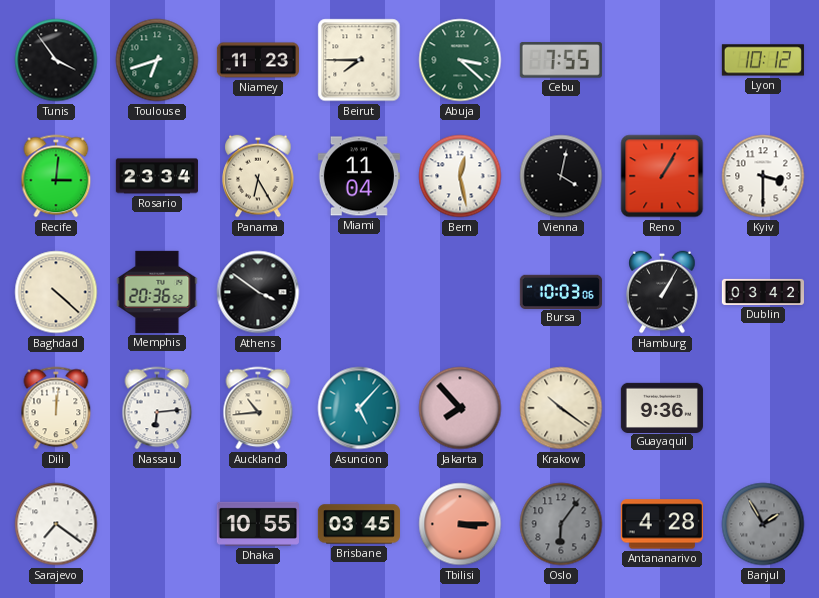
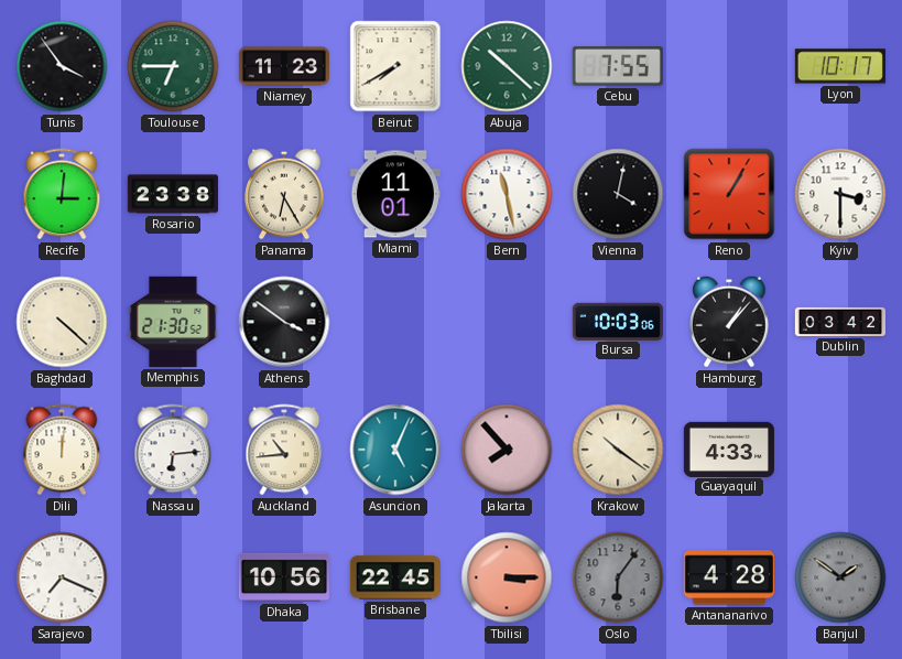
Toulouse: 6:42 -> 6:45 (173, 66)
Beirut: 7:45 -> 7:40 (395, 66)
Abuja: 3:22 -> 10:22 (507, 66)
Lyon: 10:12 -> 10:17 (840, 66)
Rosario: 23:34 -> 23:38 (173, 194)
Miami: 11:04 -> 11:01 (395, 194)
Bern: 12:28 -> 11:28 (507, 194)
Memphis: 20:36 -> 21:30 (173, 322)
Hamburg: 1:05 -> 1:07 (729, 322)
Asuncion: 5:07 -> 5:04 (395, 450)
Guayaquil: 9:36 -> 4:33 (729, 449)
Sarajevo: 7:21 -> 7:19 (62, 577)
Dhaka: 10:55 -> 10:56 (284, 577)
Brisbane: 03:45 -> 22:45 (395, 577)
Banjul: 1:55 -> 1:51 (840, 577)
